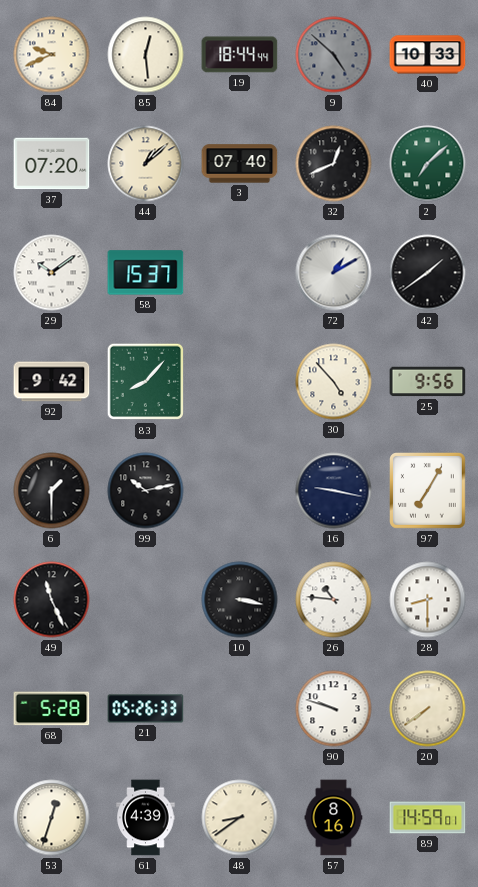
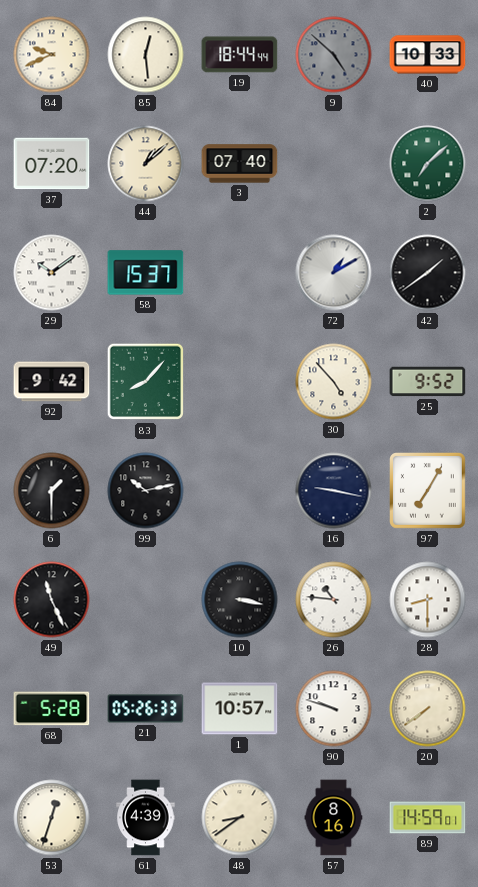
32: 12:41 -> none (334, 164)
25: 9:56 -> 9:52 (428, 382)
1: none -> 10:57 (240, 709)
